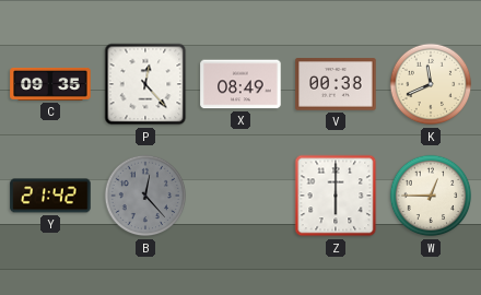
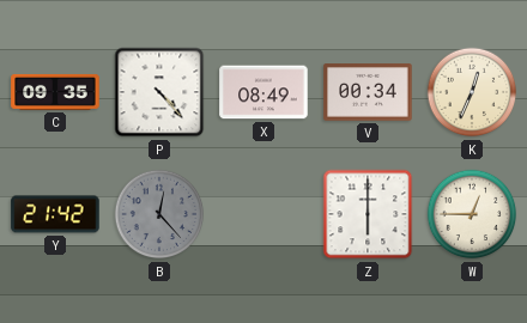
P: 12:23 -> 4:23 (159, 92)
V: 00:38 -> 00:34 (368, 92)
K: 11:41 -> 12:34 (472, 92)
